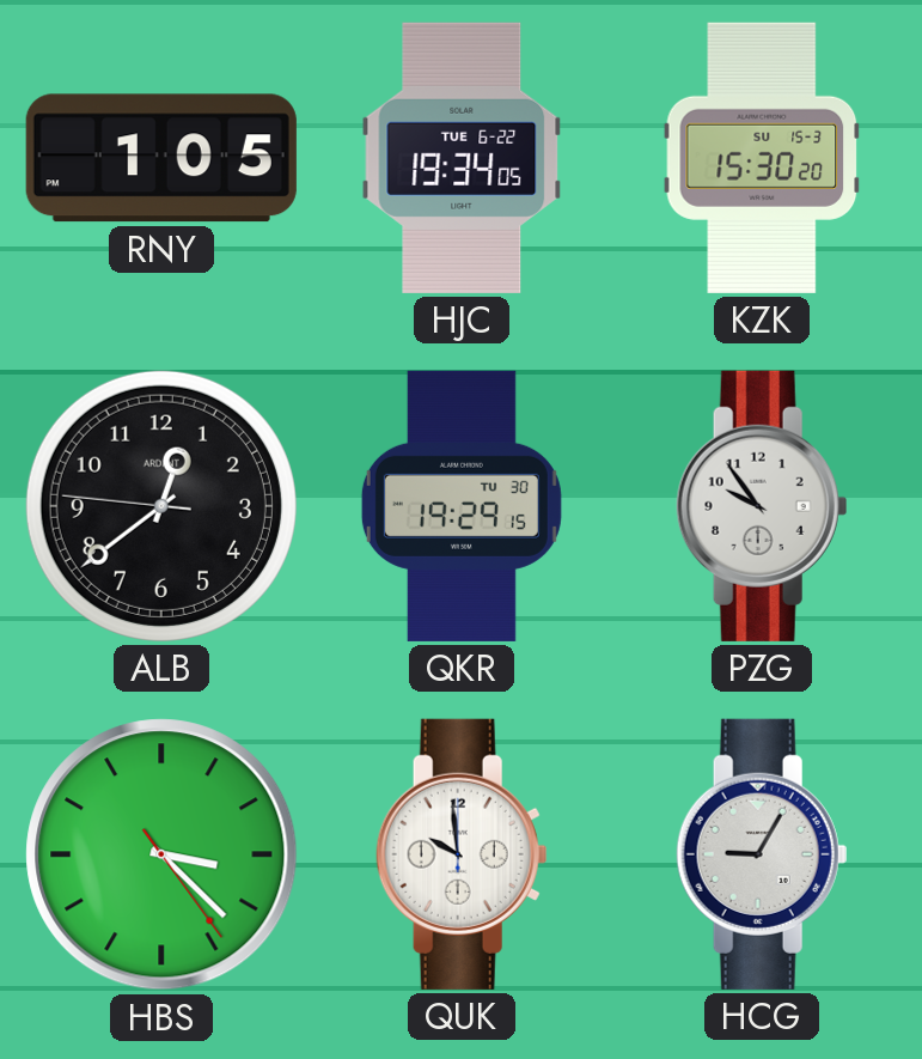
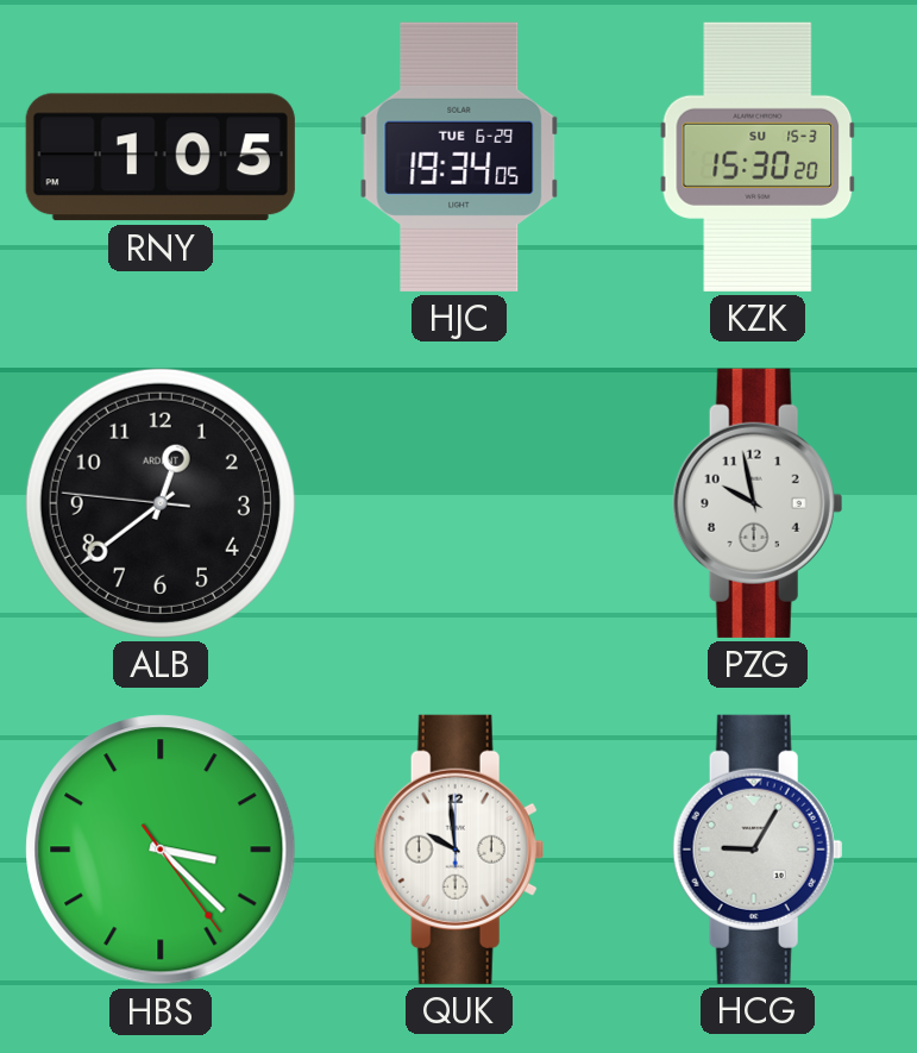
HJC date: TUE 6-22 -> TUE 6-29 (459, 157)
QKR: 19:29 -> none (462, 506)
PZG: 9:54 -> 9:58 (758, 503)
